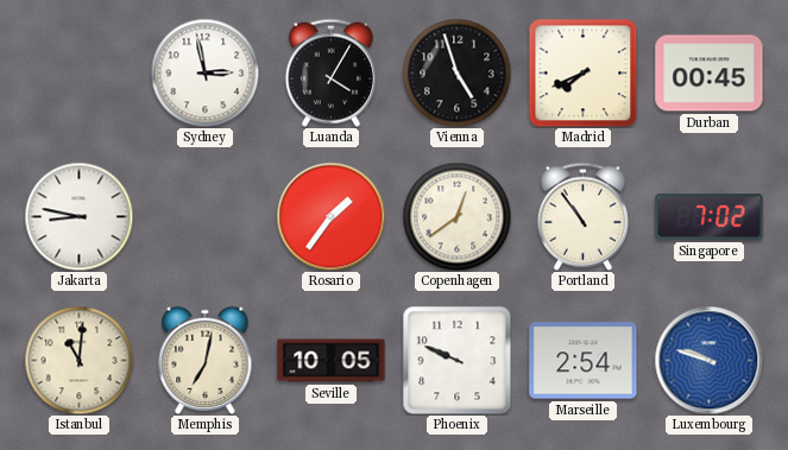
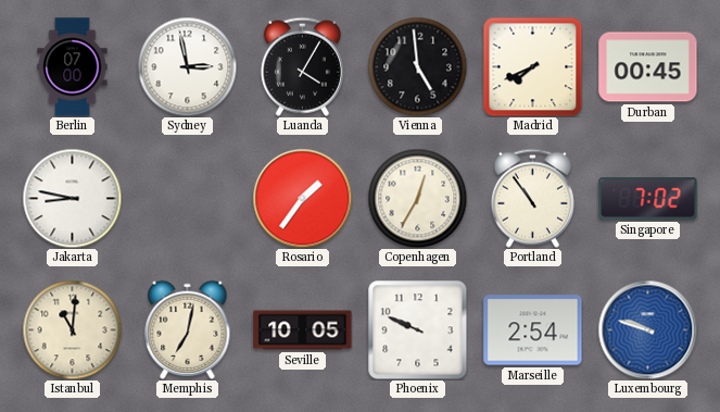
Berlin: none -> 07:00 (73, 67)
Vienna: 4:57 -> 4:59 (417, 66)
Copenhagen: 12:39 -> 12:35 (417, 198)
